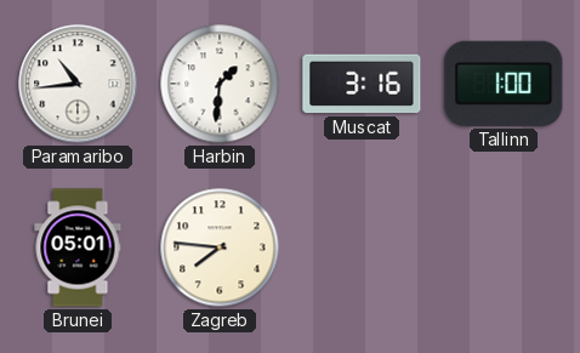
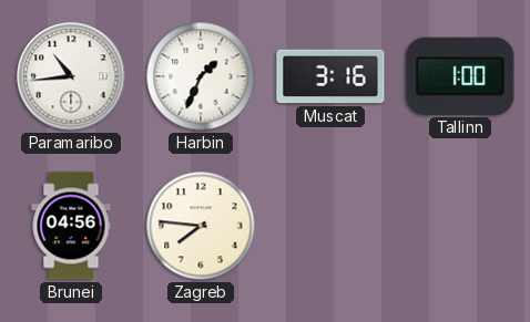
Harbin: 1:31 -> 1:34 (201, 76)
Brunei: 05:01 -> 04:56 (71, 226)
